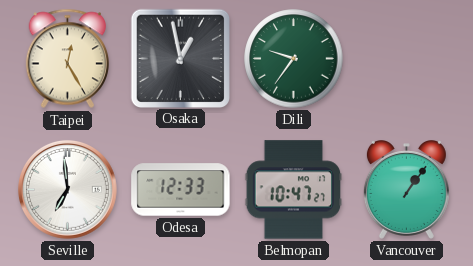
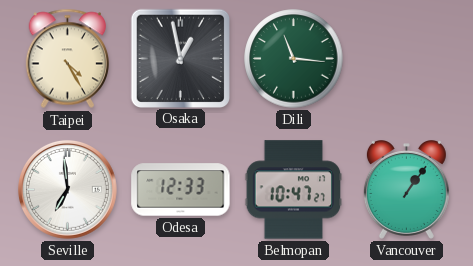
Taipei: 12:25 -> 4:25 (68, 59)
Dili: 9:36 -> 11:16 (294, 59)
